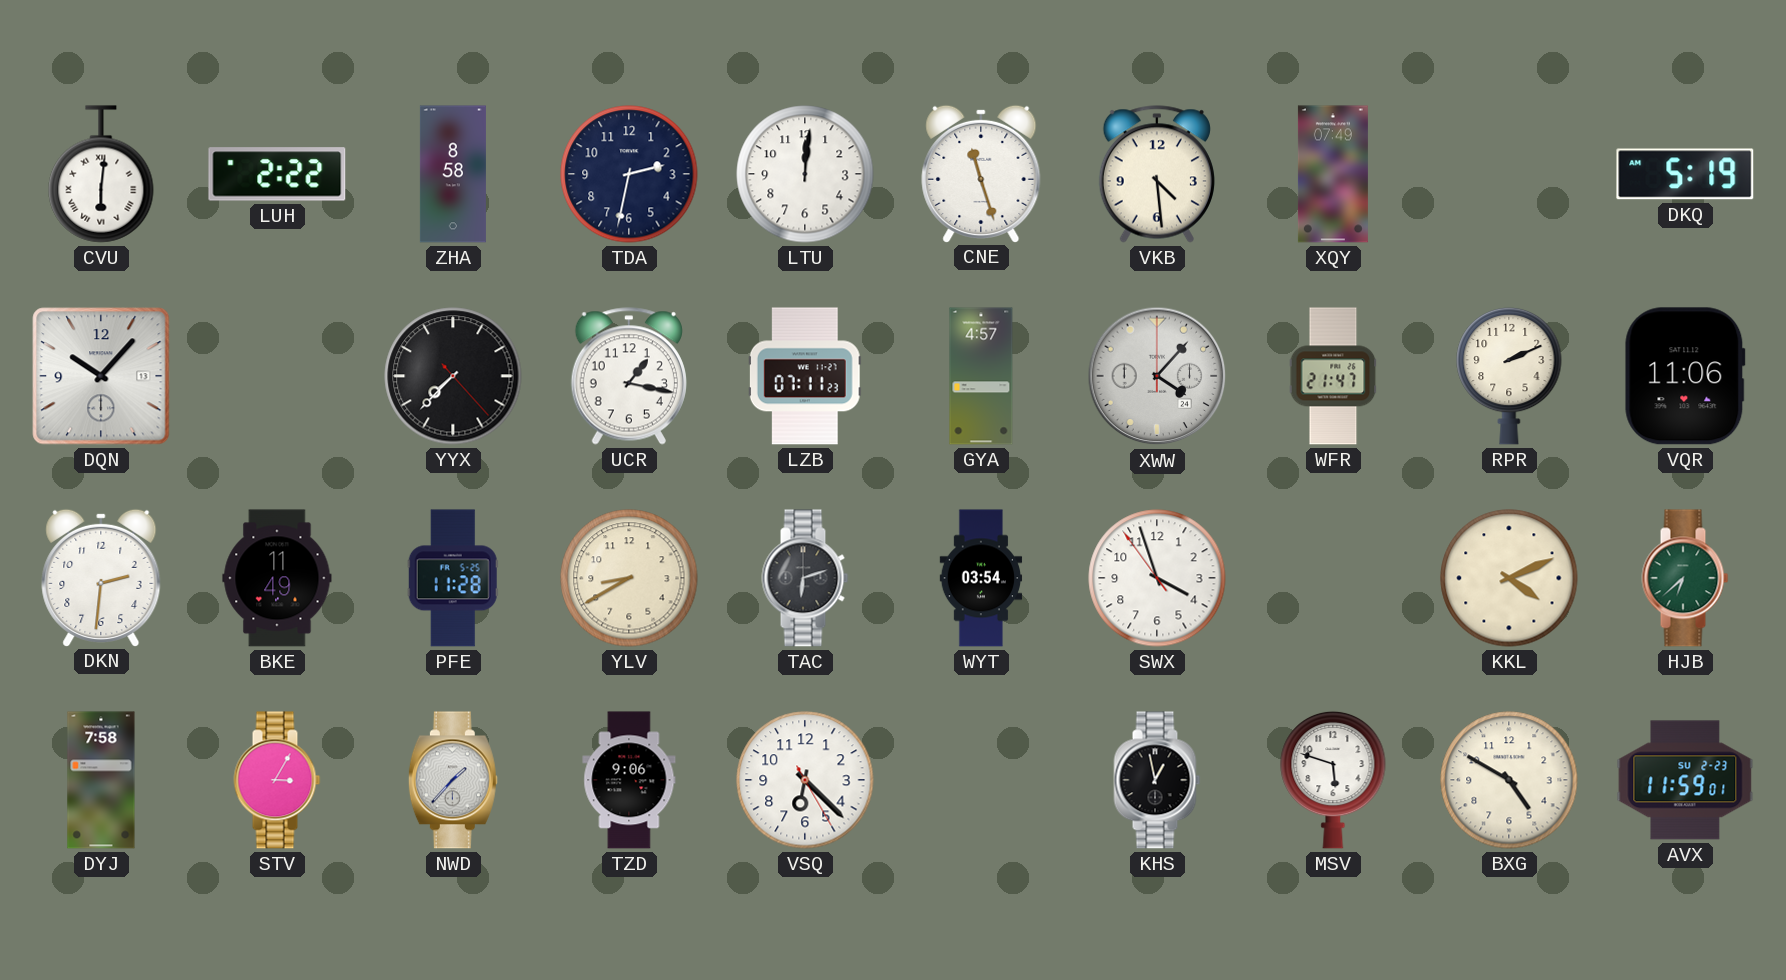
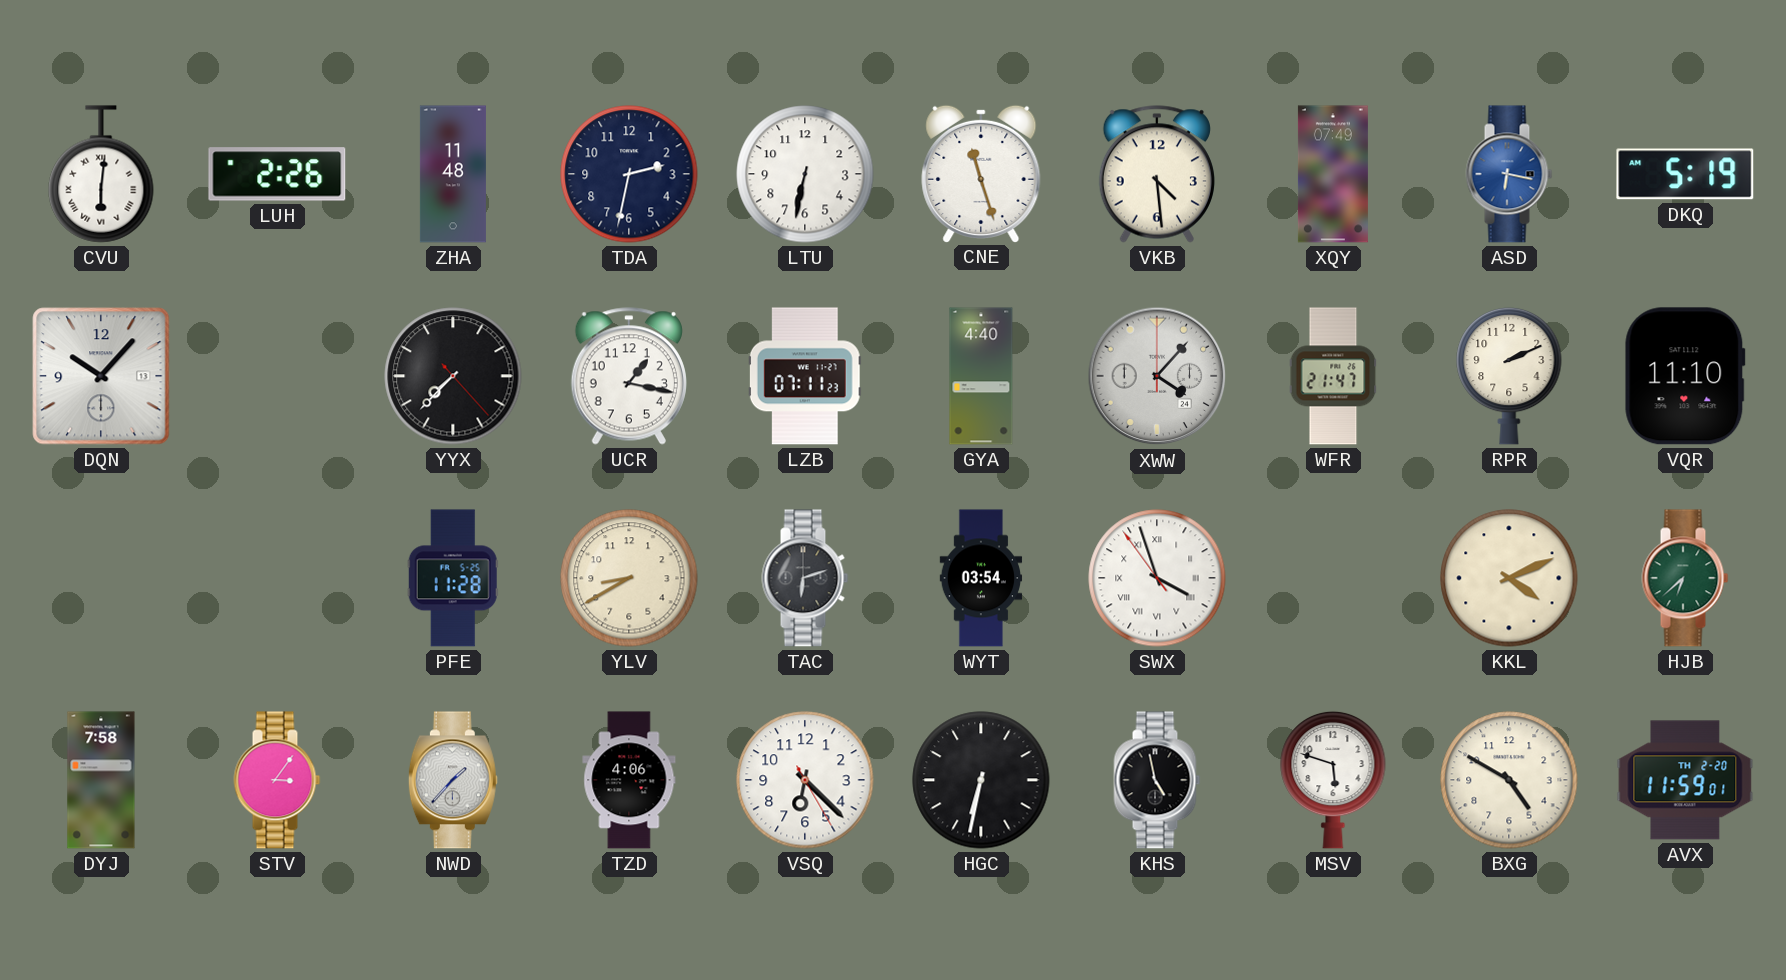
LUH: 2:22 -> 2:26 (277, 174)
ZHA: 8:58 -> 11:48 (453, 174)
LTU: 12:01 -> 6:32 (805, 174)
ASD: none -> 6:17 (1509, 174)
GYA: 4:57 -> 4:40 (981, 376)
VQR: 11:06 -> 11:10 (1685, 376)
DKN: 2:31 -> none (101, 577)
BKE: 11:49 -> none (277, 578)
SWX numerals: Arabic -> Roman (1157, 578)
STV: 3:05 -> 3:06 (277, 780)
TZD: 9:06 -> 4:06 (629, 780)
HGC: none -> 6:32 (981, 780)
KHS: 12:58 -> 4:58 (1157, 780)
AVX date: SU 2-23 -> TH 2-20 (1685, 780)
